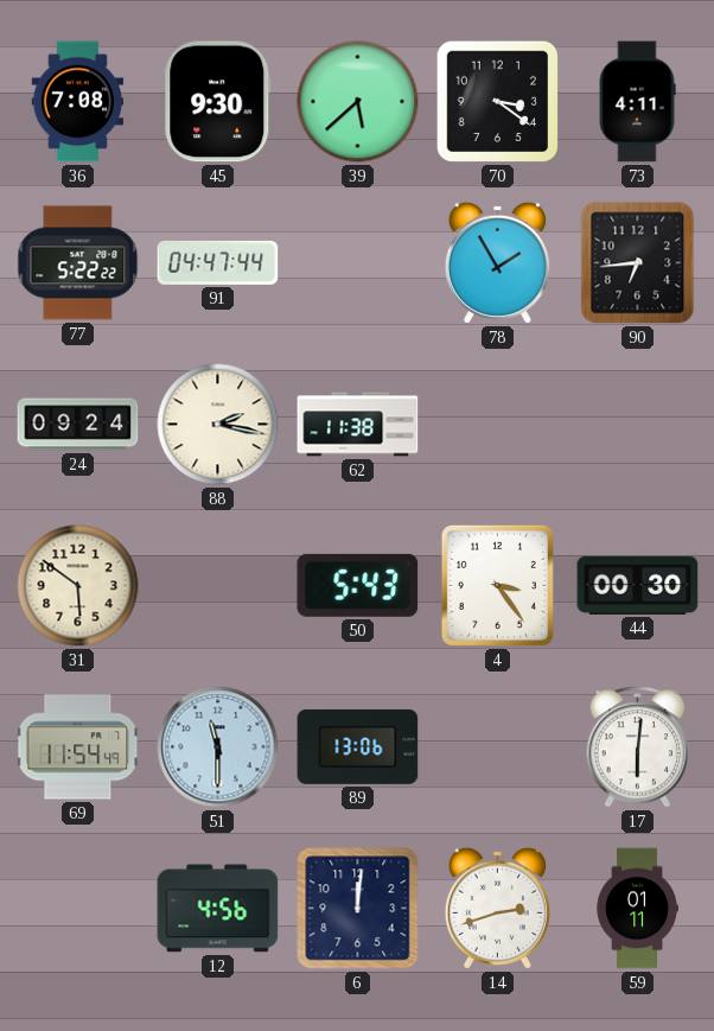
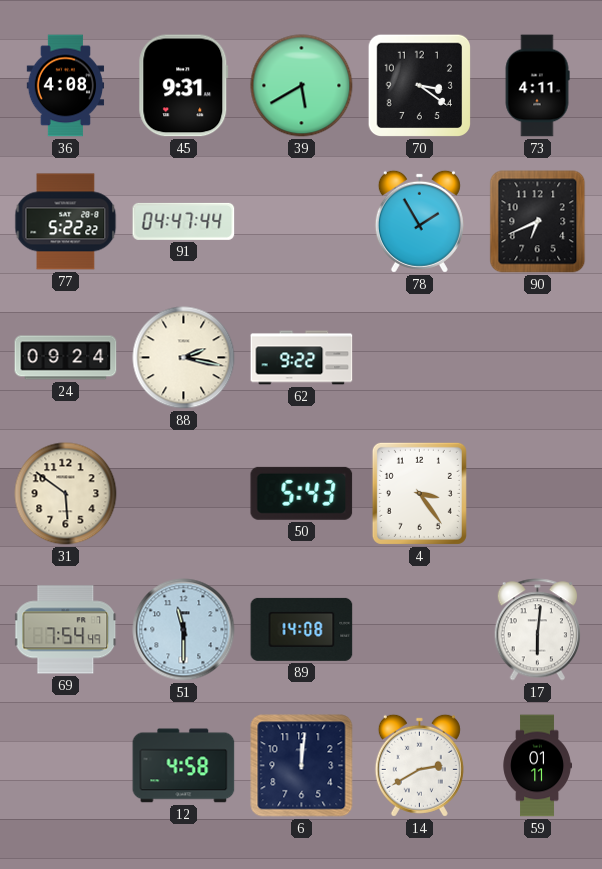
36: 7:08 -> 4:08 (66, 86)
45: 9:30 -> 9:31 (184, 86)
39: 5:38 -> 5:40 (302, 86)
90: 6:44 -> 6:41 (538, 222)
62: 11:38 -> 9:22 (302, 358)
44: 00:30 -> none (638, 585)
69: 11:54 -> 7:54 (66, 630)
89: 13:06 -> 14:08 (302, 629)
12: 4:56 -> 4:58 (184, 766)
14: 2:42 -> 2:40 (419, 765)
